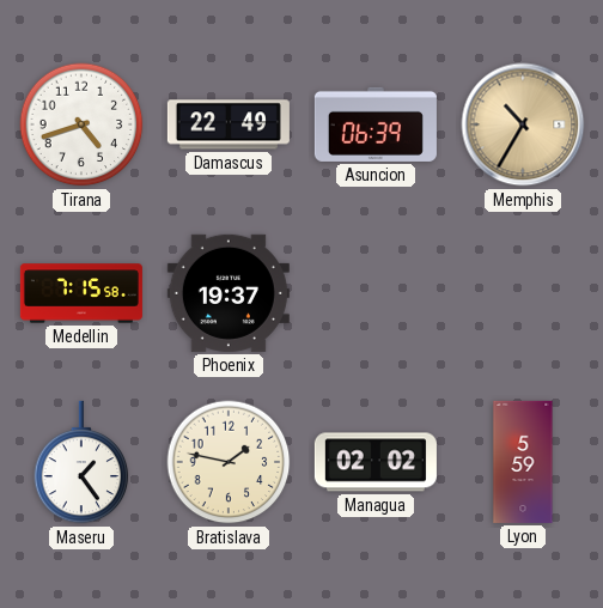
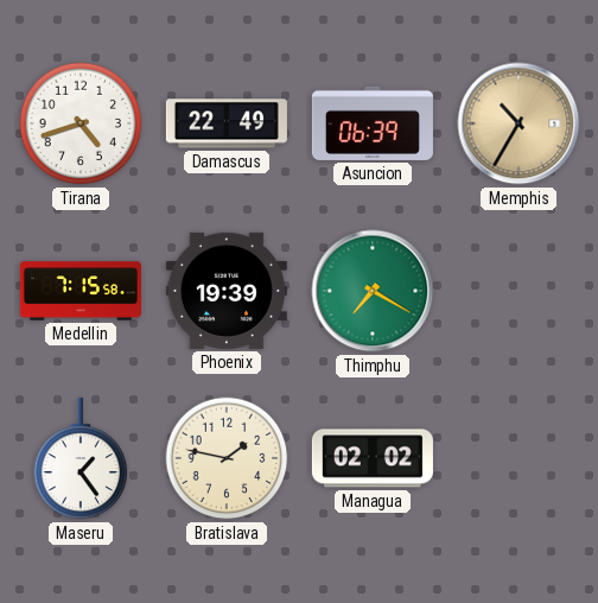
Phoenix: 19:37 -> 19:39 (227, 291)
Thimphu: none -> 7:20 (373, 291)
Lyon: 5:59 -> none (523, 462)
